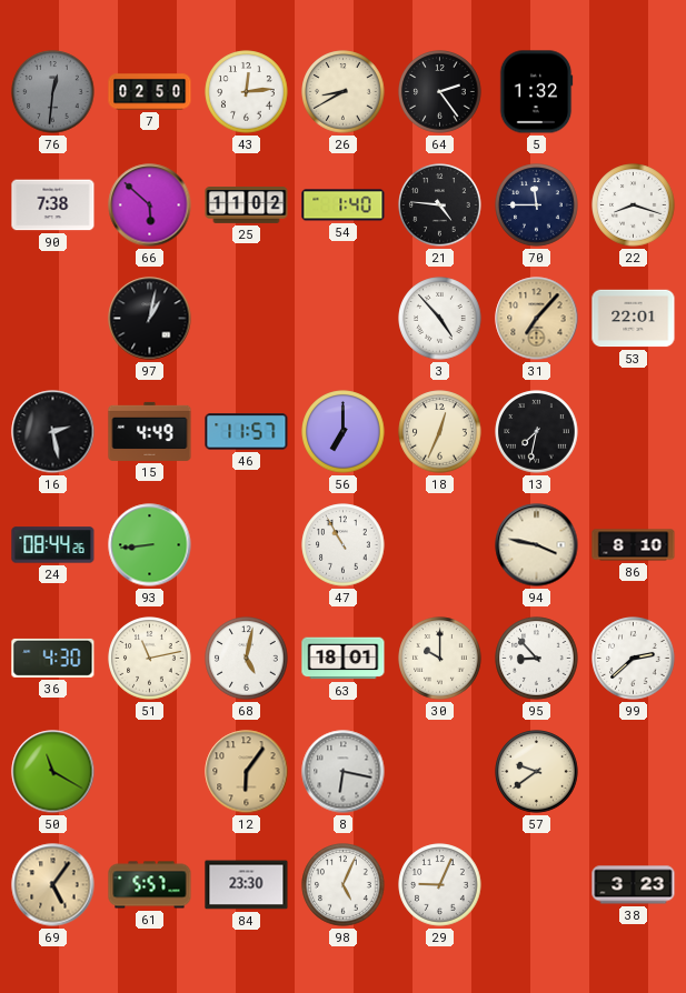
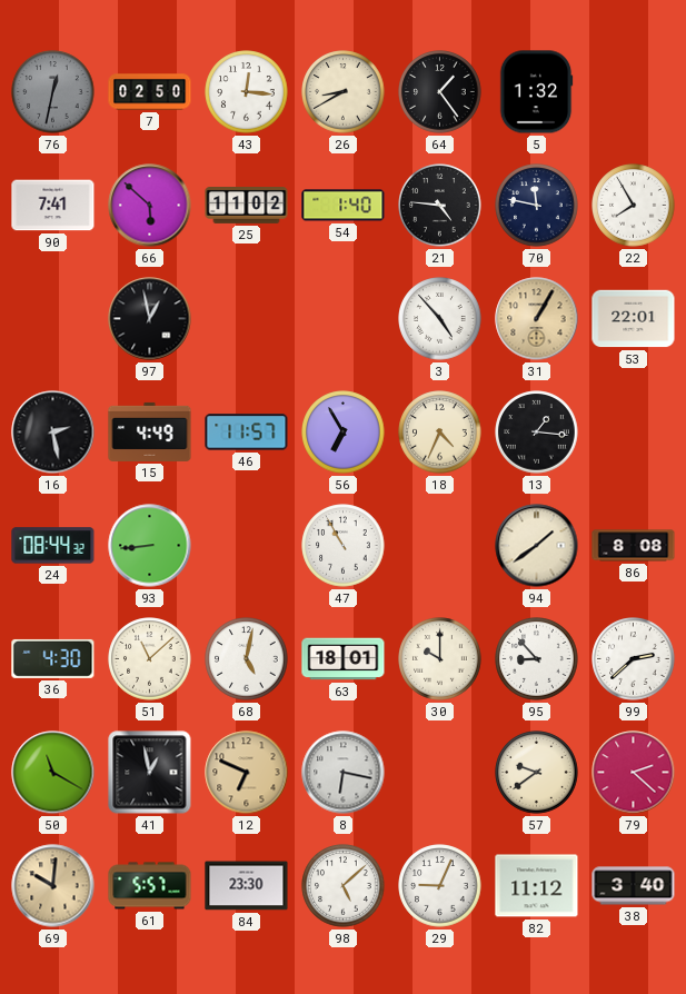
76: 12:31 -> 12:32 (53, 92)
43: 12:14 -> 12:16 (247, 92)
64: 2:24 -> 1:24 (440, 92)
90: 7:38 -> 7:41 (53, 206)
70: 11:45 -> 11:47 (537, 206)
22: 8:18 -> 7:55 (634, 206)
97: 1:02 -> 12:58 (150, 319)
31: 7:07 -> 1:05 (537, 319)
56: 7:00 -> 6:55 (344, 433)
18: 12:34 -> 4:34 (440, 433)
13: 7:32 -> 1:16 (537, 433)
24: 08:44:26 -> 08:44:32 (53, 546)
94: 3:47 -> 1:39 (537, 546)
86: 8:10 -> 8:08 (634, 546)
51: 11:13 -> 11:08 (150, 659)
41: none -> 12:58 (150, 773)
12: 6:06 -> 6:49 (247, 773)
79: none -> 2:22 (634, 773)
69: 5:06 -> 10:01 (53, 886)
98: 5:04 -> 5:08 (344, 886)
82: none -> 11:12 (537, 886)
38: 3:23 -> 3:40 (634, 886)
